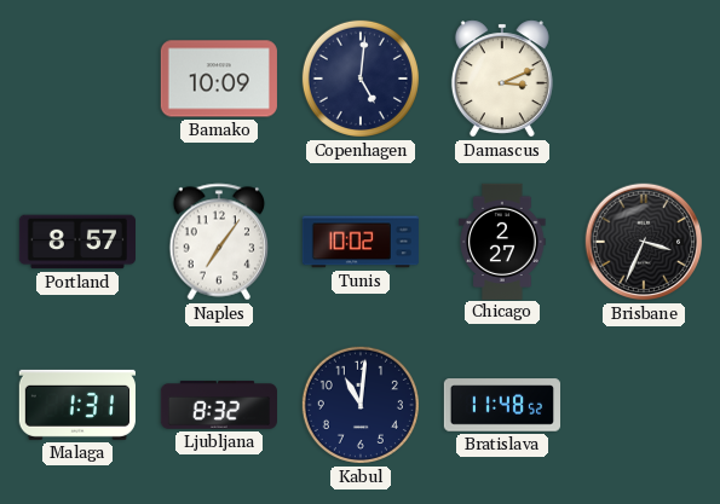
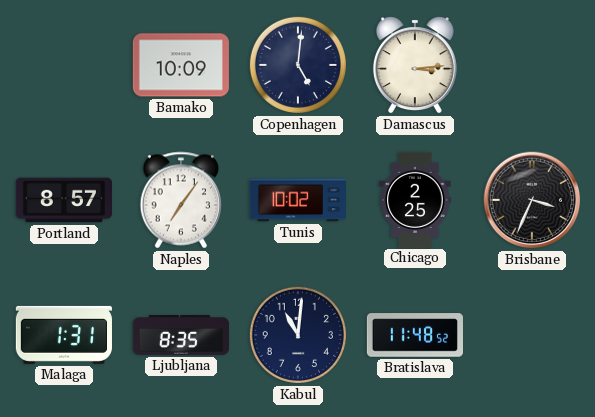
Damascus: 3:11 -> 3:14 (415, 65)
Chicago: 2:27 -> 2:25 (415, 199)
Ljubljana: 8:32 -> 8:35 (180, 335)
